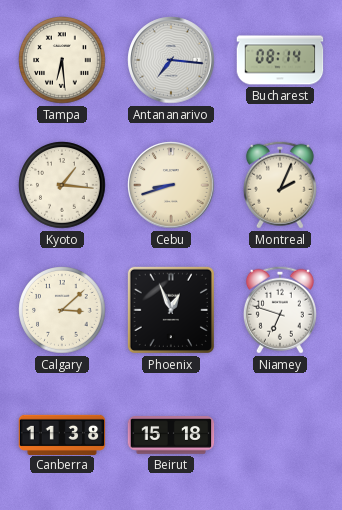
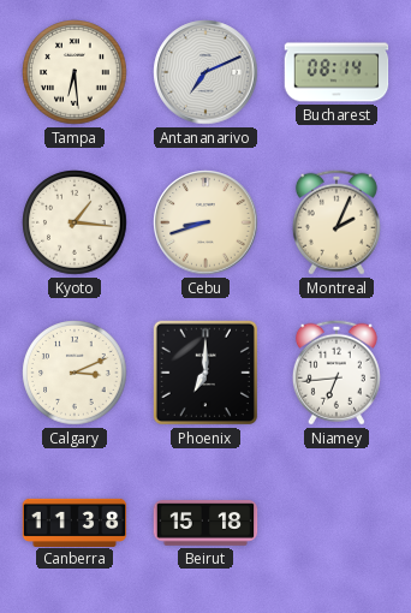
Antananarivo: 7:16 -> 7:11 (205, 72)
Calgary: 3:08 -> 3:11 (75, 373)
Phoenix: 12:56 -> 7:00 (205, 373)
Niamey: 6:48 -> 6:44 (336, 373)
